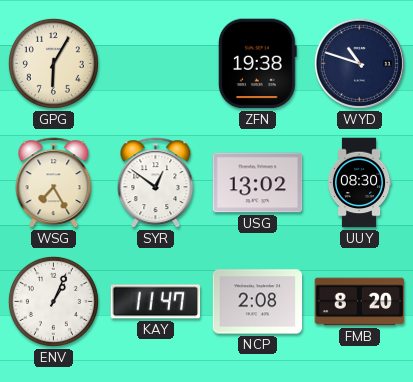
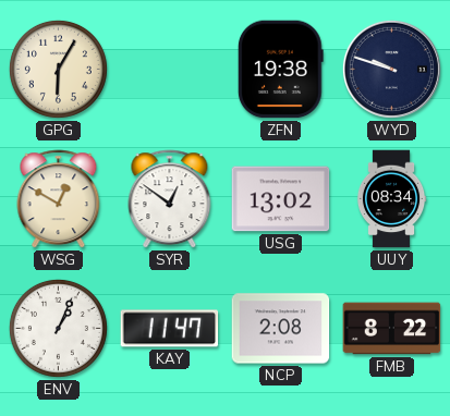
WYD: 10:48 -> 9:48 (391, 69)
WSG: 7:25 -> 12:50 (59, 199)
UUY: 08:30 -> 08:34 (391, 199)
FMB: 8:20 -> 8:22 (392, 329)
